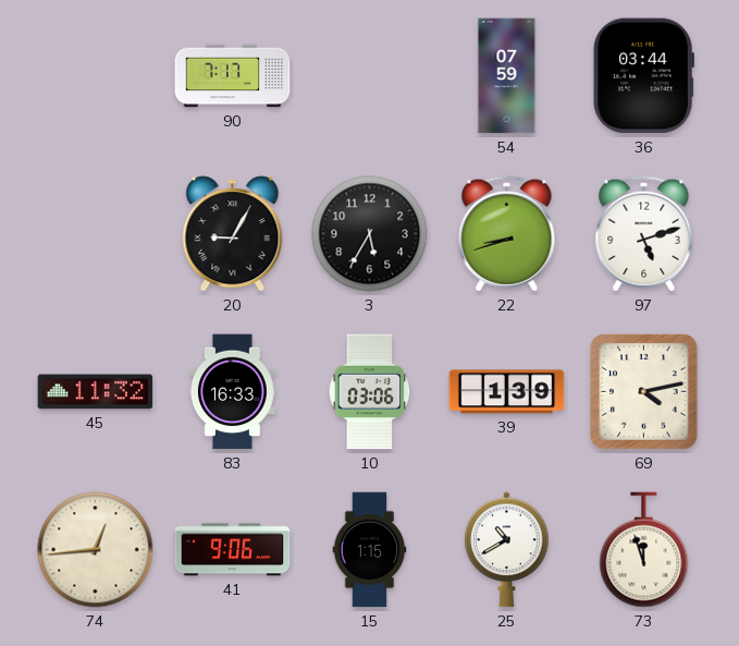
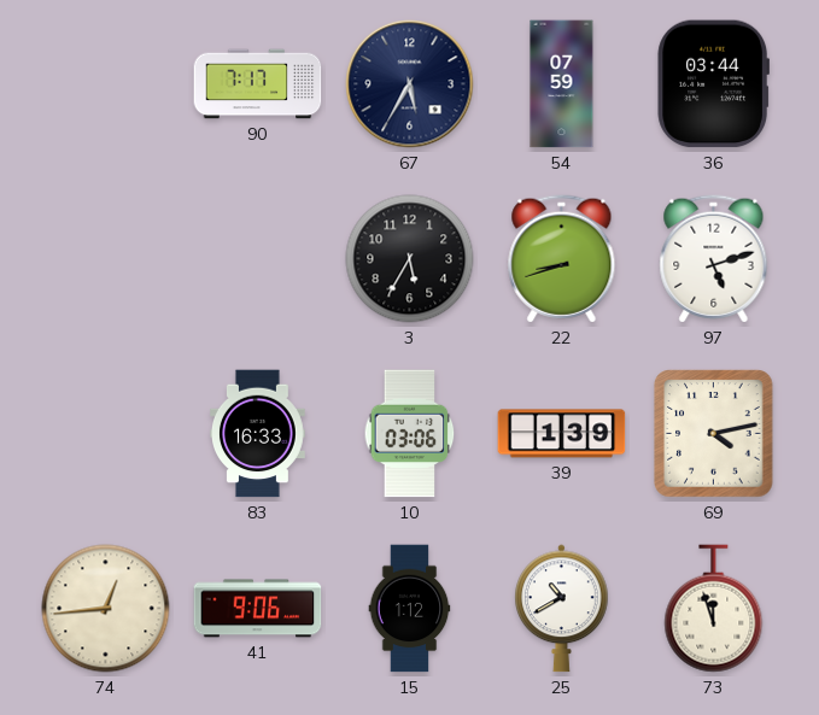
67: none -> 5:35 (410, 84)
20: 9:05 -> none (233, 234)
45: 11:32 -> none (96, 392)
15: 1:15 -> 1:12 (410, 609)
